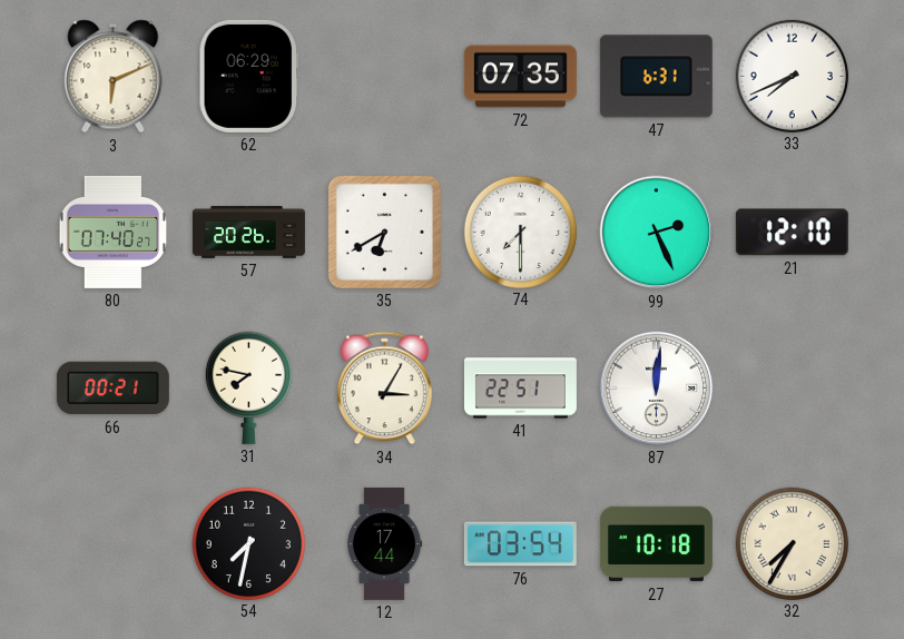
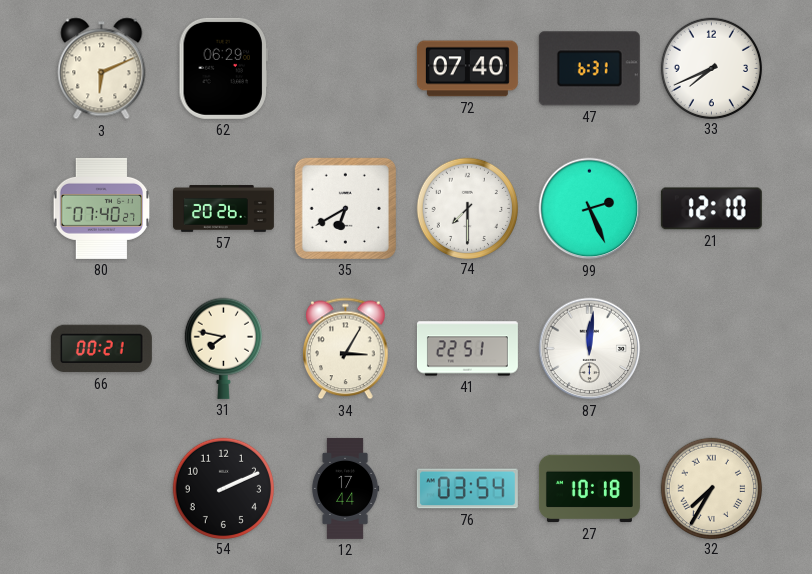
72: 07:35 -> 07:40 (467, 69)
54: 7:32 -> 2:11 (223, 488)
